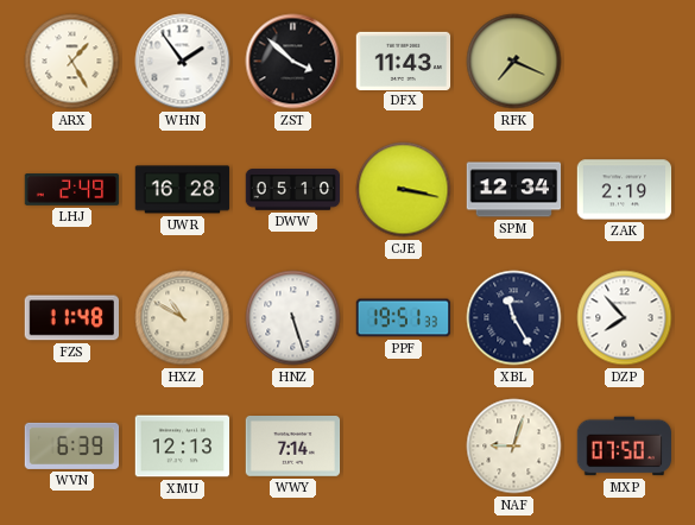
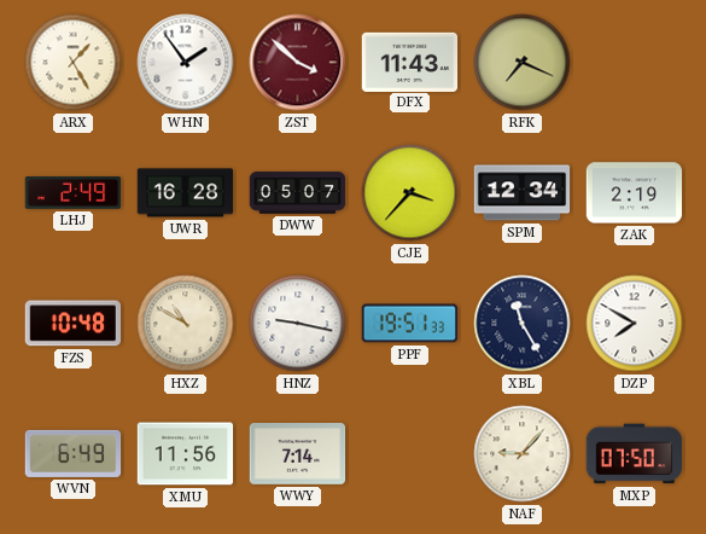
ZST dial: black -> burgundy (298, 63)
DWW: 05:10 -> 05:07 (298, 193)
CJE: 3:17 -> 3:37 (410, 193)
FZS: 11:48 -> 10:48 (72, 324)
HNZ: 5:27 -> 9:17 (298, 324)
DZP: 7:53 -> 7:50 (635, 324)
WVN: 6:39 -> 6:49 (74, 453)
XMU: 12:13 -> 11:56 (186, 454)
NAF: 9:03 -> 9:07 (523, 454)
